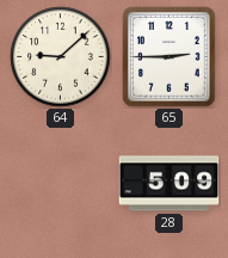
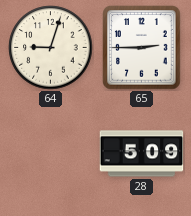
64: 9:08 -> 9:03 (51, 48)
